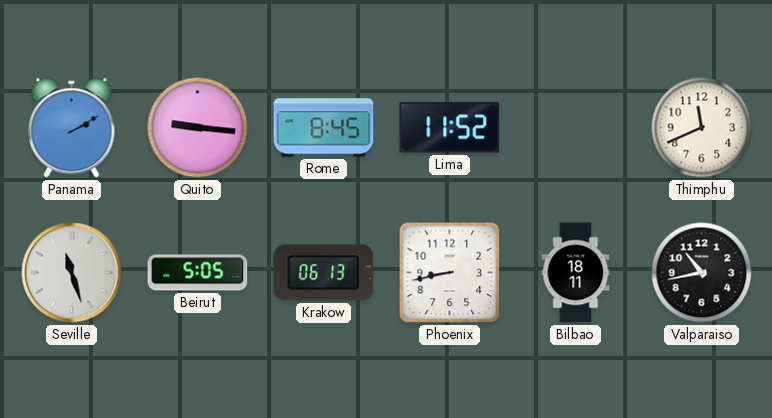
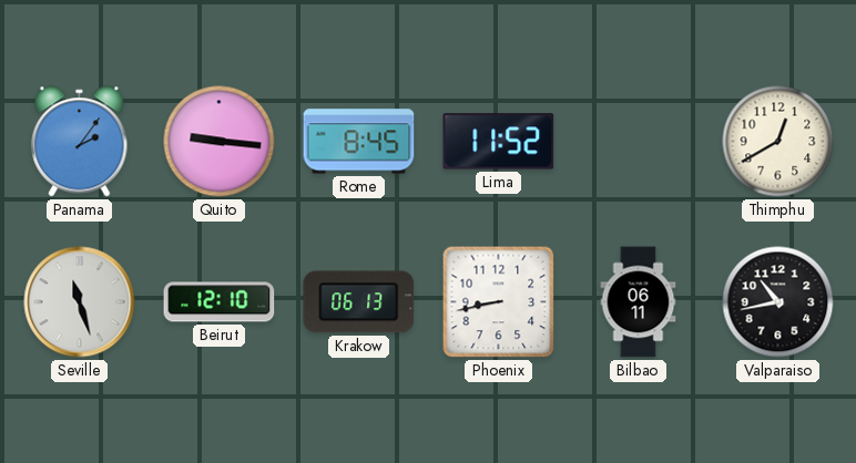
Panama: 2:10 -> 2:06 (80, 142)
Thimphu: 11:41 -> 12:40 (778, 142)
Beirut: 5:05 -> 12:10 (220, 302)
Bilbao: 18:11 -> 06:11 (639, 302)
